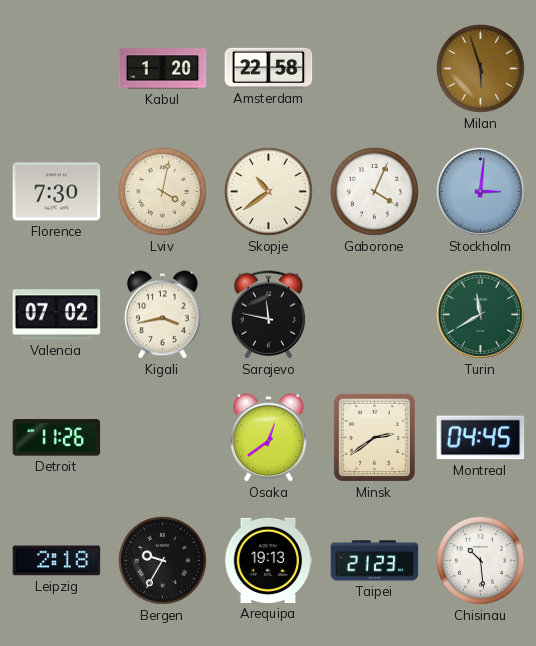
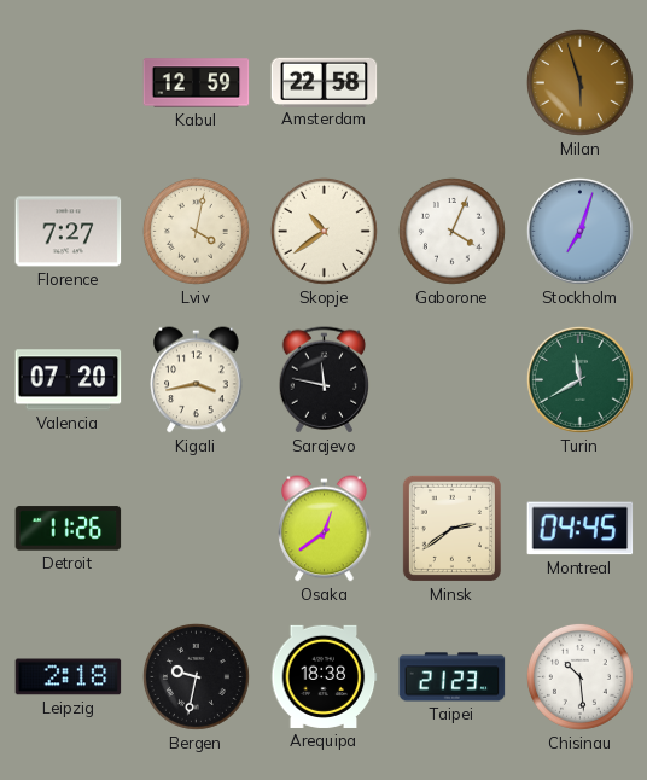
Kabul: 1:20 -> 12:59 (197, 83)
Florence: 7:30 -> 7:27 (69, 232)
Stockholm: 3:01 -> 7:03 (579, 231)
Valencia: 07:02 -> 07:20 (69, 380)
Bergen: 9:35 -> 9:32 (196, 676)
Arequipa: 19:13 -> 18:38 (325, 676)
